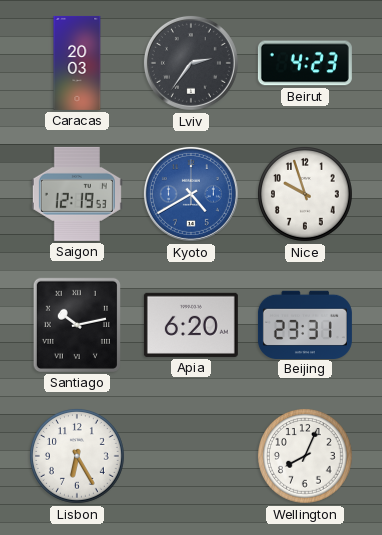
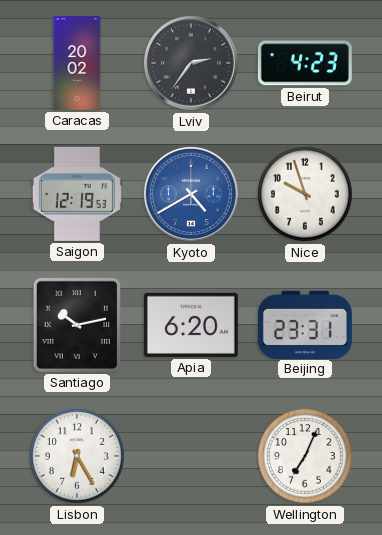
Caracas: 20:03 -> 20:02 (77, 63)
Wellington: 8:04 -> 7:04 (306, 457)
